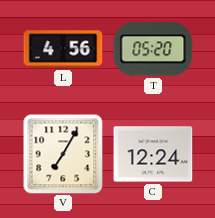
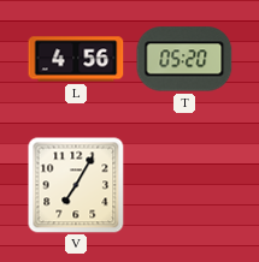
C: 12:24 -> none (153, 154)
